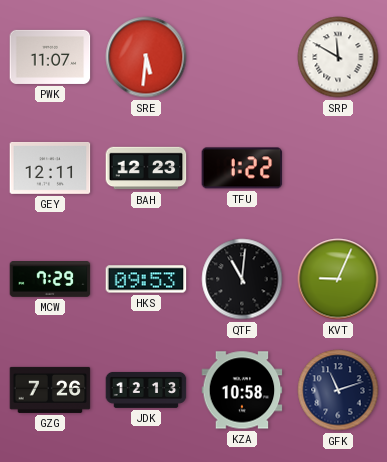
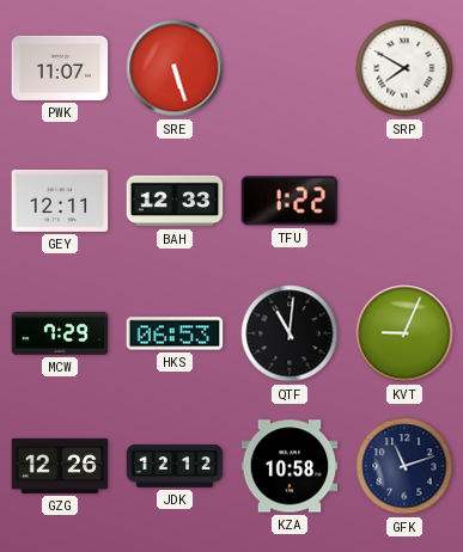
SRE: 5:31 -> 5:27 (175, 68)
SRP: 11:50 -> 7:50 (404, 68)
BAH: 12:23 -> 12:33 (175, 201)
HKS: 09:53 -> 06:53 (175, 333)
GZG: 7:26 -> 12:26 (60, 466)
JDK: 12:13 -> 12:12 (175, 466)
